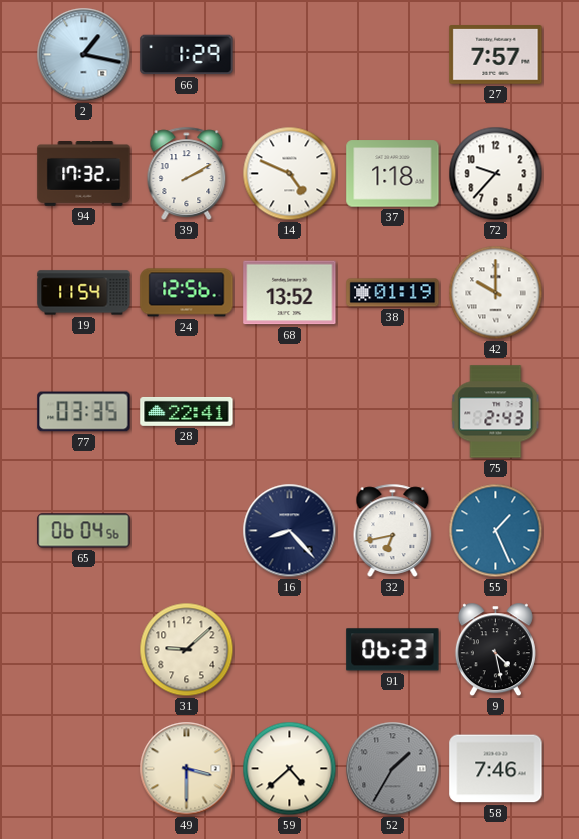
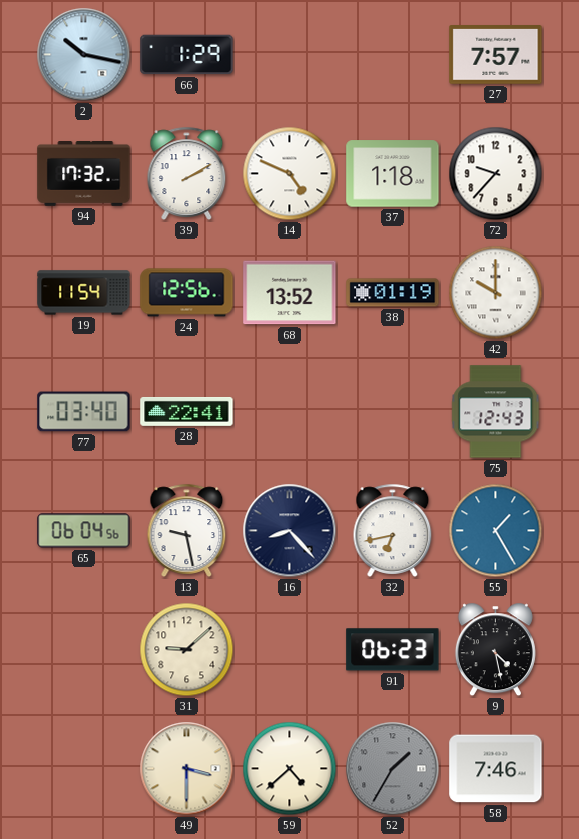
2: 1:17 -> 10:17 (84, 55)
77: 03:35 -> 03:40 (84, 412)
75: 2:43 -> 12:43 (496, 412)
13: none -> 9:28 (187, 530)
55: 1:26 -> 1:25 (496, 531)
